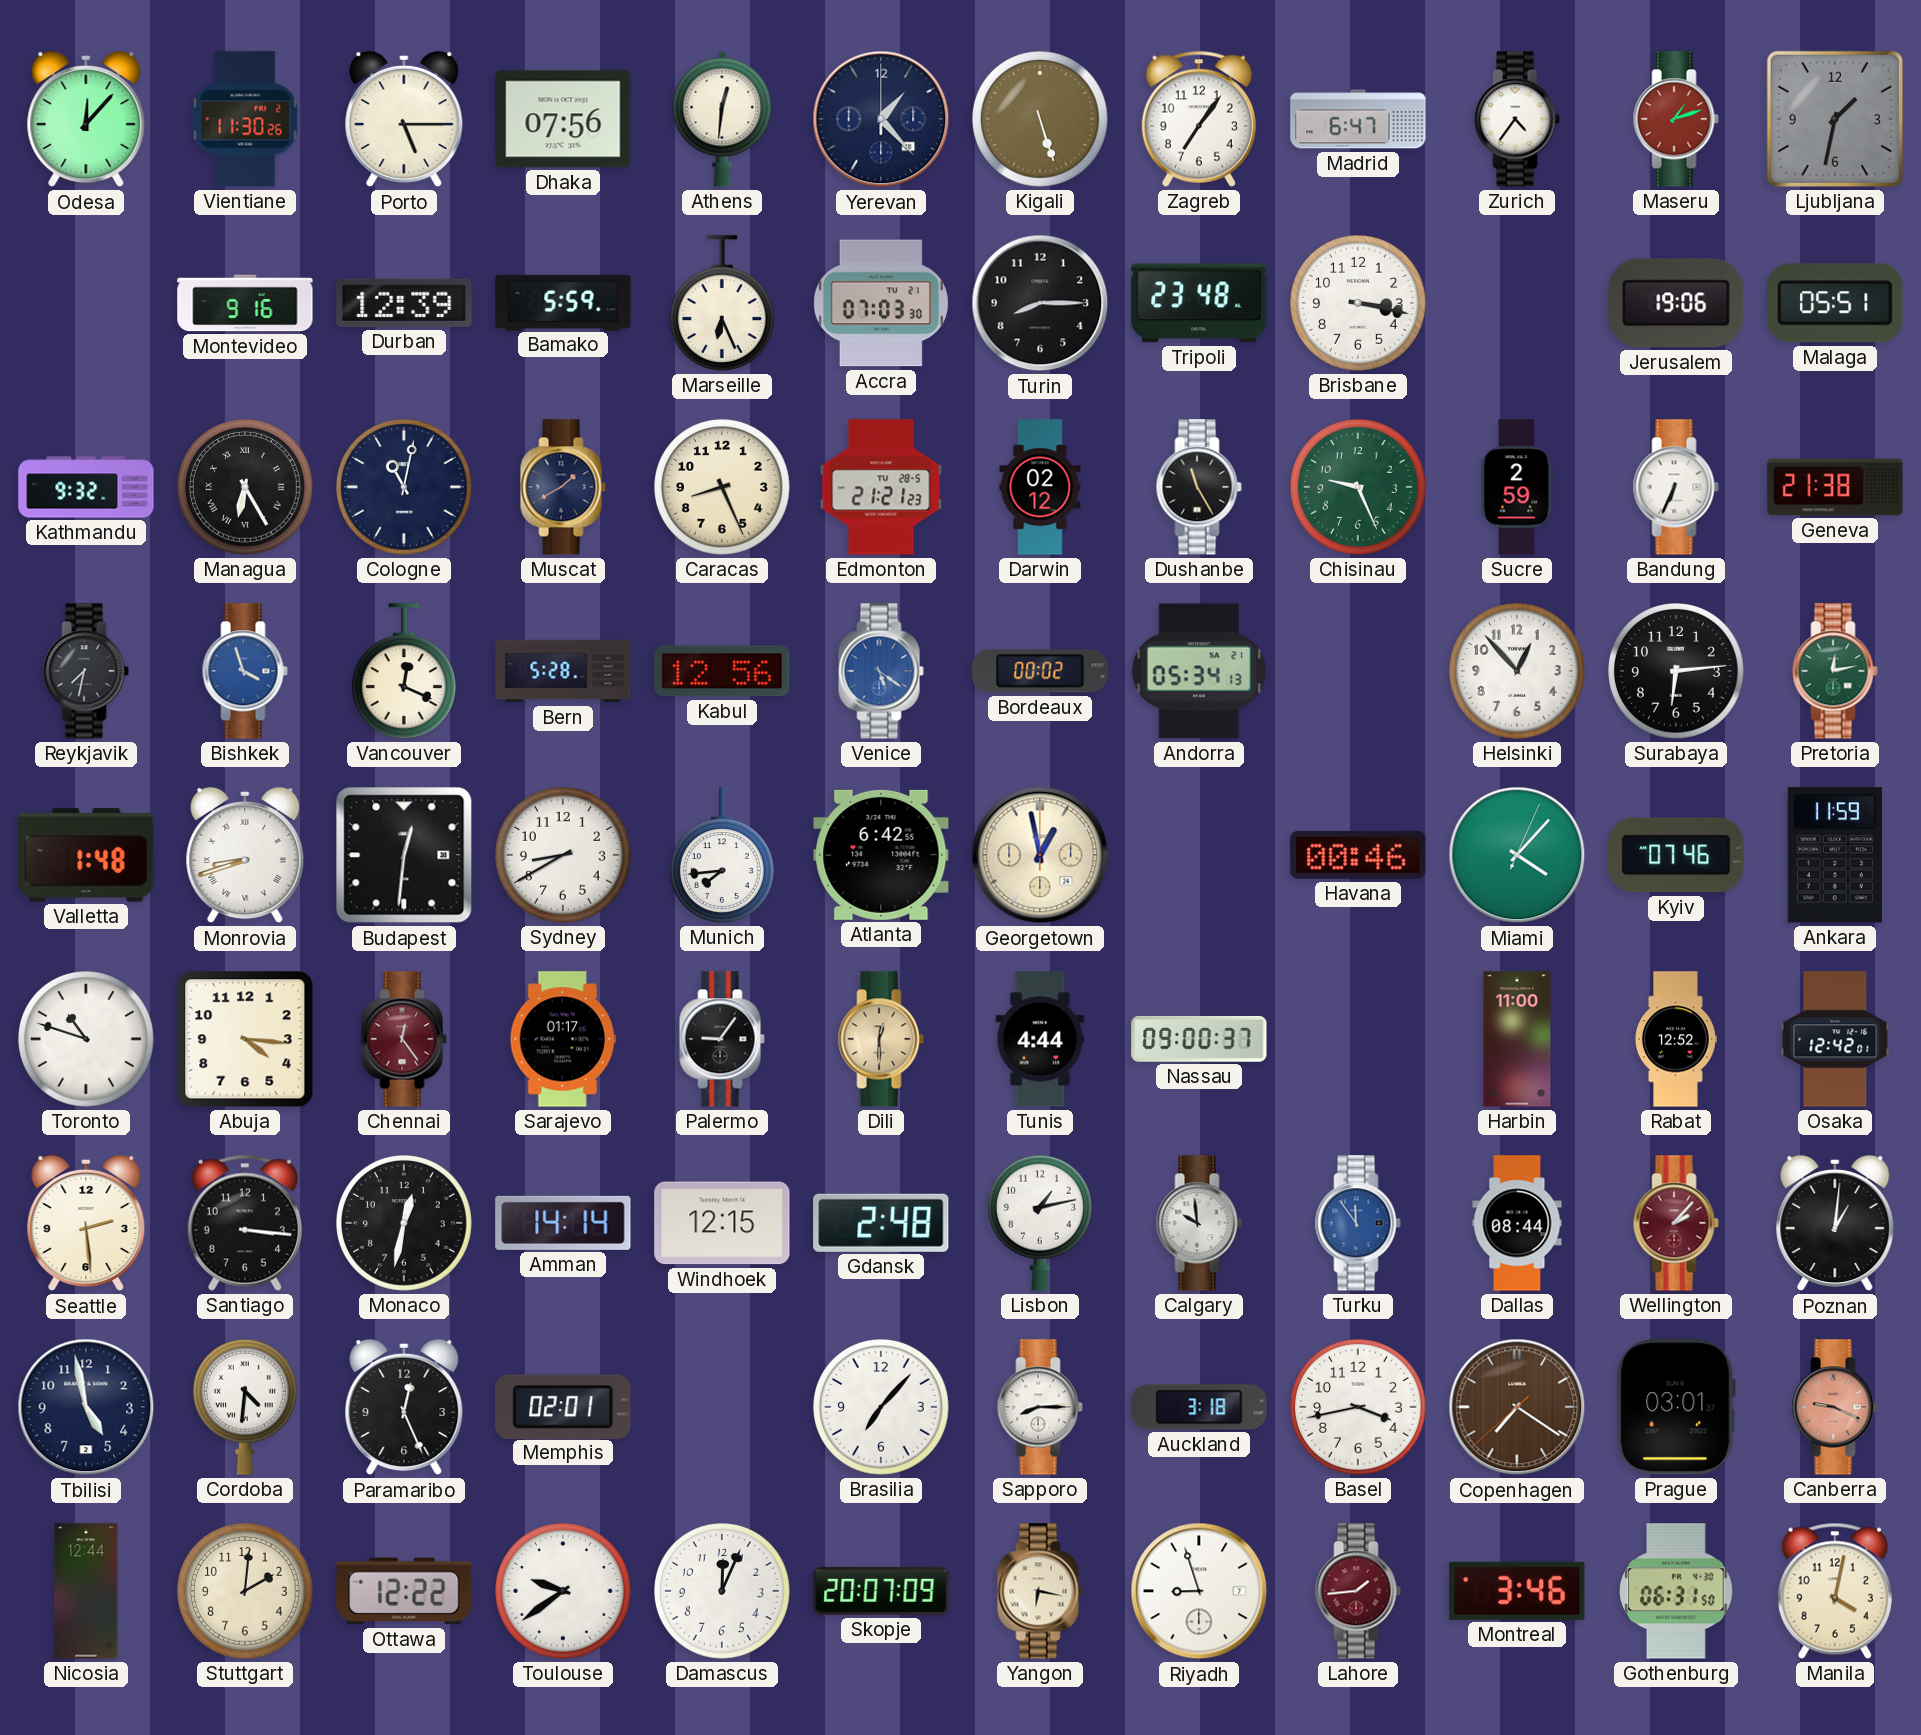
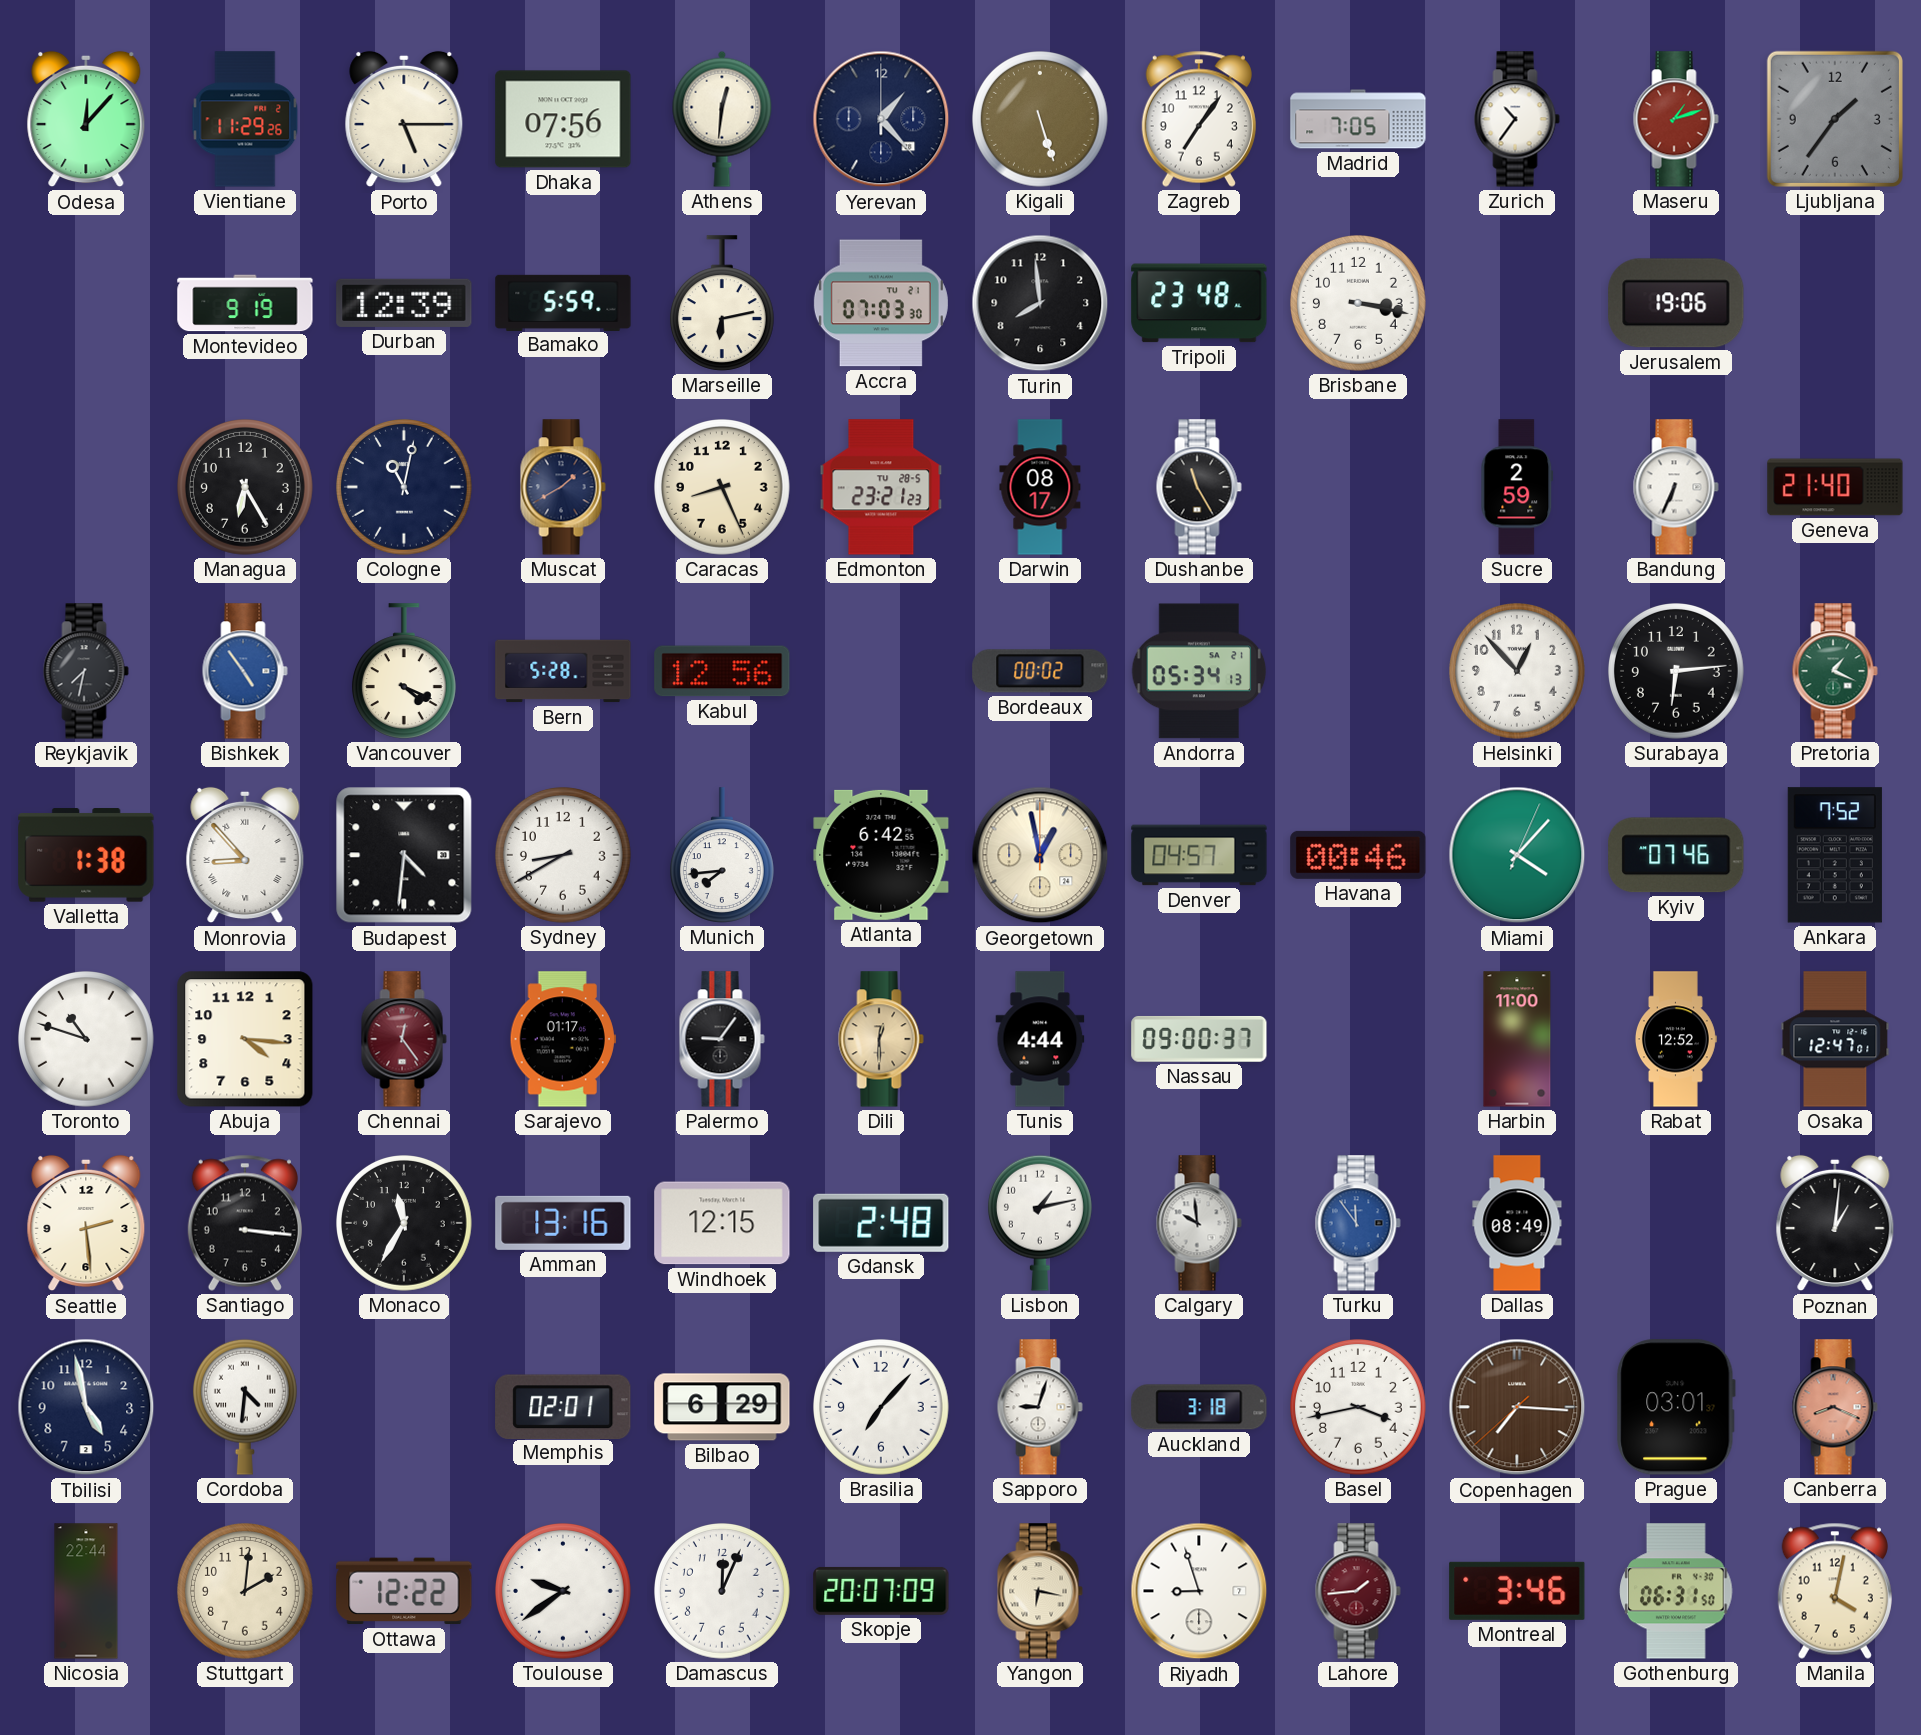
Vientiane: 11:30 -> 11:29 (245, 119)
Madrid: 6:47 -> 7:05 (1358, 119)
Zurich: 4:36 -> 10:36 (1517, 119)
Ljubljana: 1:32 -> 1:36 (1835, 119)
Montevideo: 9:16 -> 9:19 (245, 303)
Marseille: 6:26 -> 6:13 (722, 303)
Turin: 8:15 -> 7:59 (1040, 303)
Malaga: 05:51 -> none (1835, 303)
Kathmandu: 9:32 -> none (86, 487)
Managua numerals: Roman -> Arabic (246, 488)
Edmonton: 21:21 -> 23:21 (881, 487)
Darwin: 02:12 -> 08:17 (1040, 487)
Chisinau: 9:26 -> none (1359, 488)
Geneva: 21:38 -> 21:40 (1835, 487)
Bishkek: 3:57 -> 4:54 (245, 671)
Vancouver: 12:19 -> 4:19 (404, 671)
Venice: 5:21 -> none (881, 671)
Pretoria: 12:13 -> 1:19 (1835, 671)
Valletta: 1:48 -> 1:38 (86, 855)
Monrovia: 8:42 -> 8:53 (245, 855)
Budapest: 12:31 -> 4:31 (404, 855)
Denver: none -> 04:57 (1199, 855)
Ankara: 11:59 -> 7:52 (1835, 855)
Osaka: 12:42 -> 12:47 (1835, 1039)
Monaco: 12:32 -> 11:35 (405, 1224)
Amman: 14:14 -> 13:16 (563, 1223)
Dallas: 08:44 -> 08:49 (1517, 1223)
Wellington: 2:07 -> none (1676, 1223)
Paramaribo: 12:26 -> none (404, 1407)
Bilbao: none -> 6:29 (722, 1407)
Sapporo: 8:15 -> 9:03 (1040, 1407)
Copenhagen: 7:20 -> 7:15 (1517, 1407)
Canberra: 9:19 -> 8:19 (1835, 1407)
Nicosia: 12:44 -> 22:44 (86, 1591)
